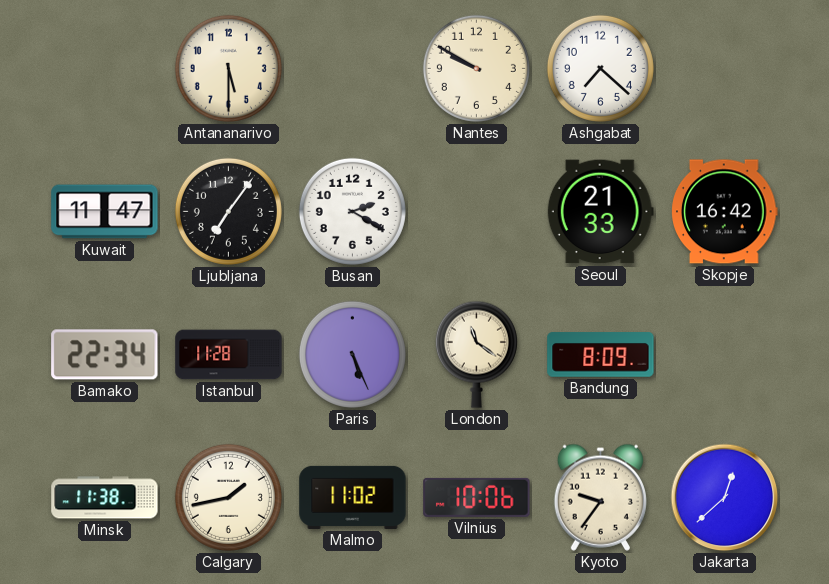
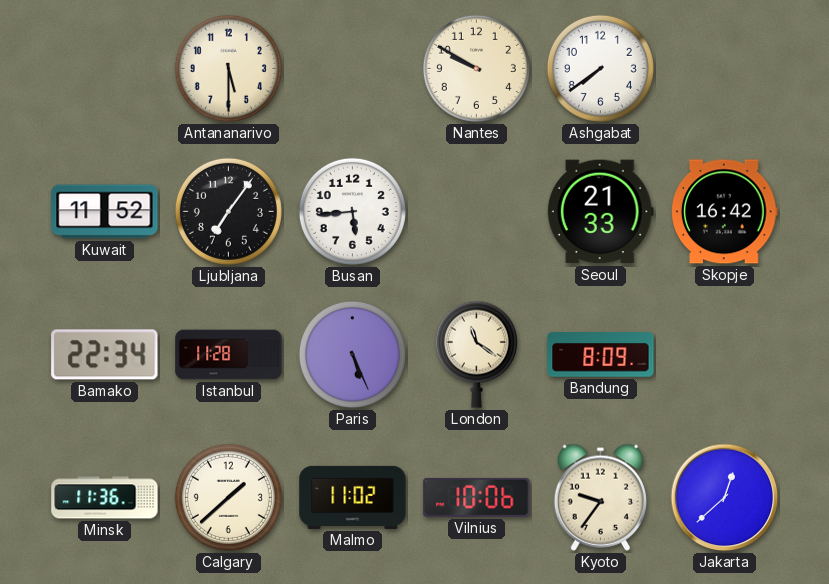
Ashgabat: 7:22 -> 7:39 (600, 68)
Kuwait: 11:47 -> 11:52 (105, 212)
Busan: 2:20 -> 5:44 (352, 211)
Minsk: 11:38 -> 11:36 (105, 498)
Calgary: 1:43 -> 1:38 (228, 497)
